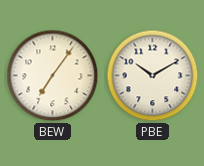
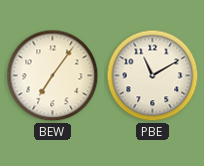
PBE: 10:10 -> 11:10 (153, 76)
